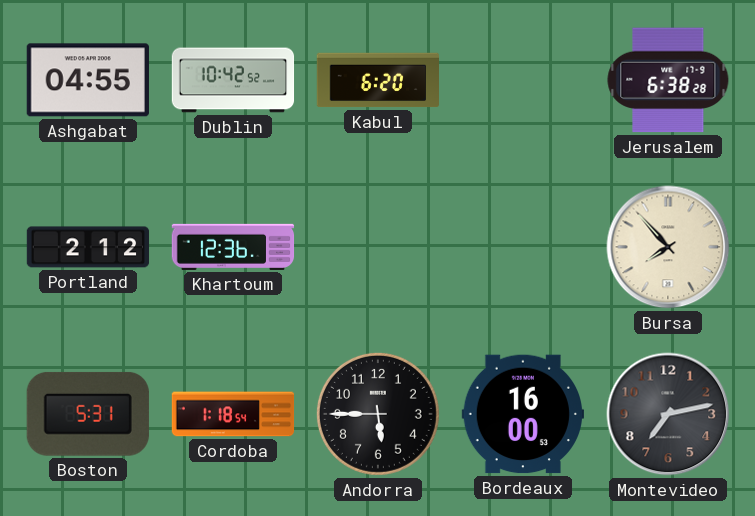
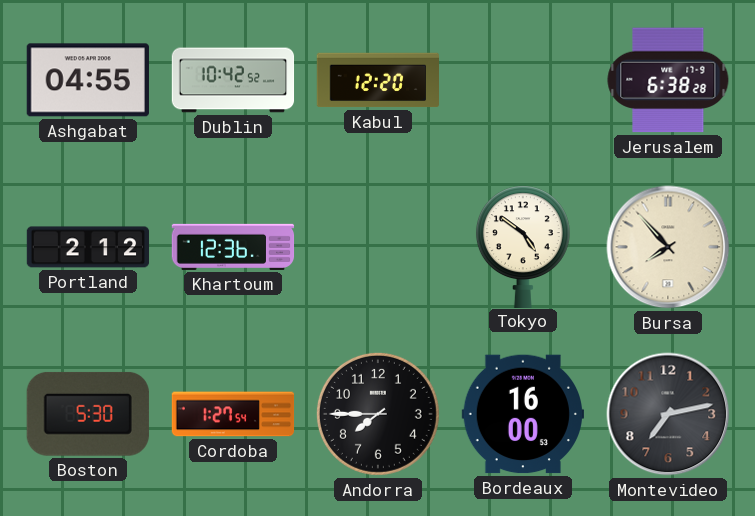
Kabul: 6:20 -> 12:20 (377, 80)
Tokyo: none -> 4:51 (523, 246)
Boston: 5:31 -> 5:30 (88, 414)
Cordoba: 1:18 -> 1:27 (233, 414)
Andorra: 5:45 -> 7:45 (378, 414)
